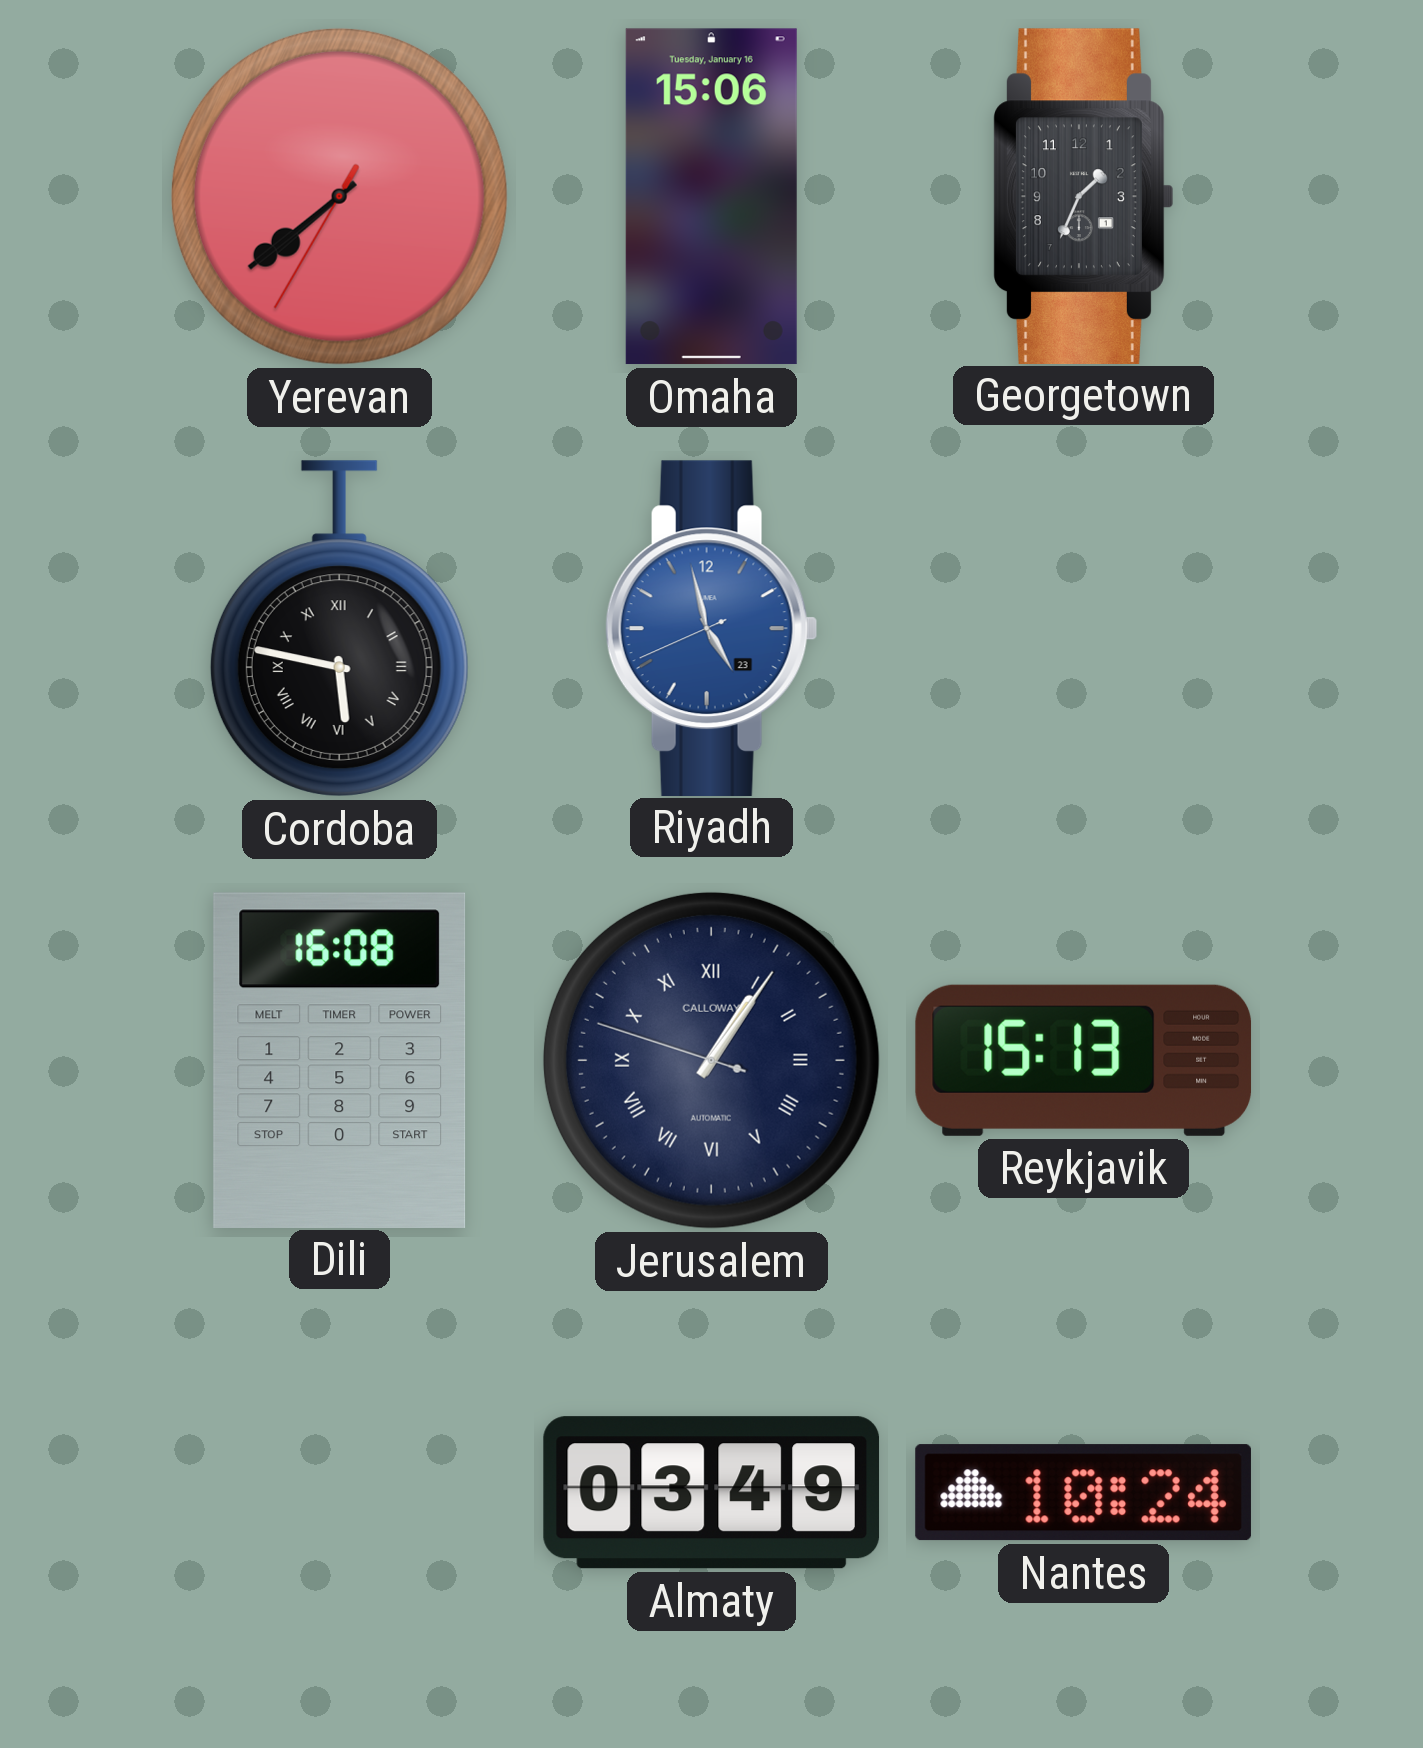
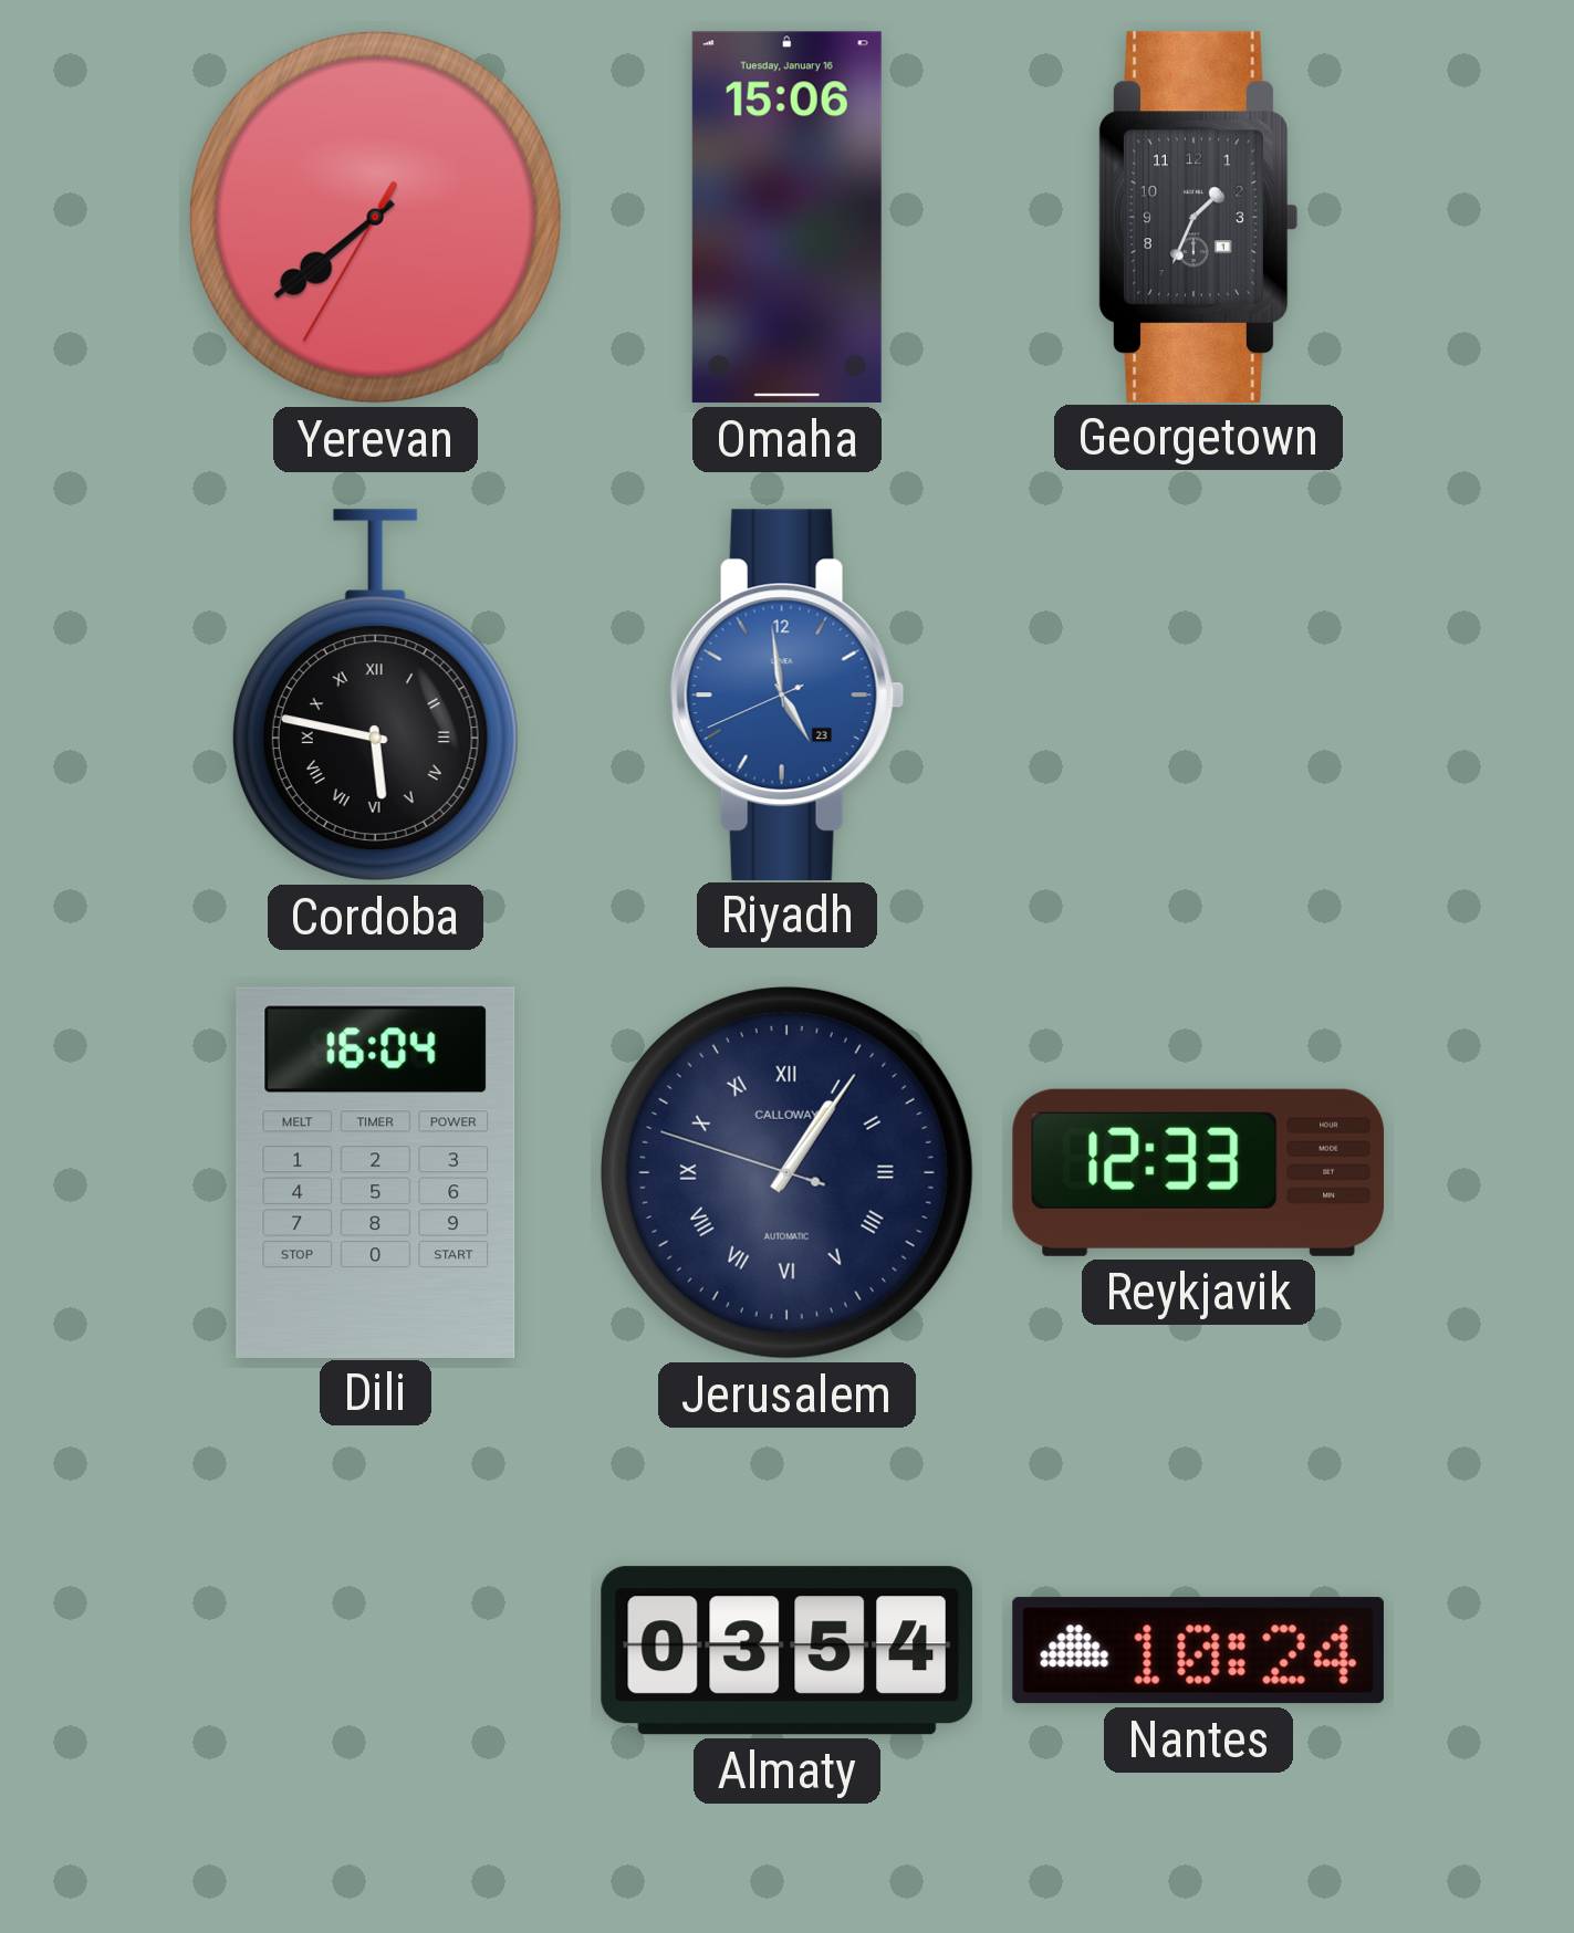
Riyadh: 4:57 -> 4:58 (786, 694)
Dili: 16:08 -> 16:04 (376, 1172)
Reykjavik: 15:13 -> 12:33 (1199, 1172)
Almaty: 03:49 -> 03:54 (786, 1651)
